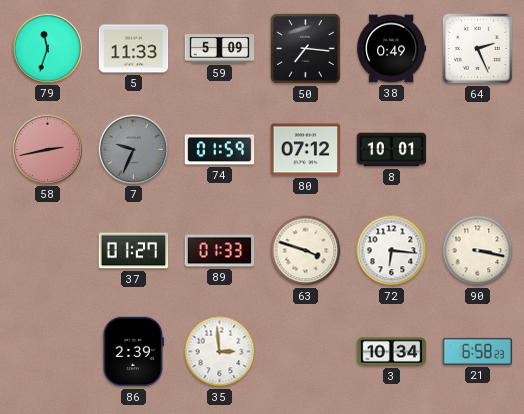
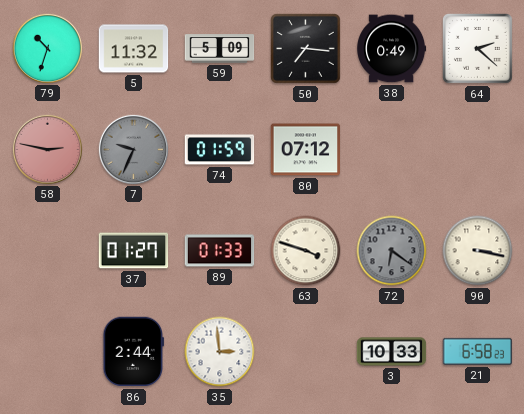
79: 11:33 -> 10:33 (47, 48)
5: 11:33 -> 11:32 (134, 49)
64: 2:26 -> 2:22 (477, 48)
58: 2:43 -> 2:47 (47, 149)
8: 10:01 -> none (392, 150)
72: 6:16 -> 6:21 (392, 251)
72 dial: white -> grey (392, 251)
86: 2:39 -> 2:44 (134, 352)
3: 10:34 -> 10:33 (392, 352)
